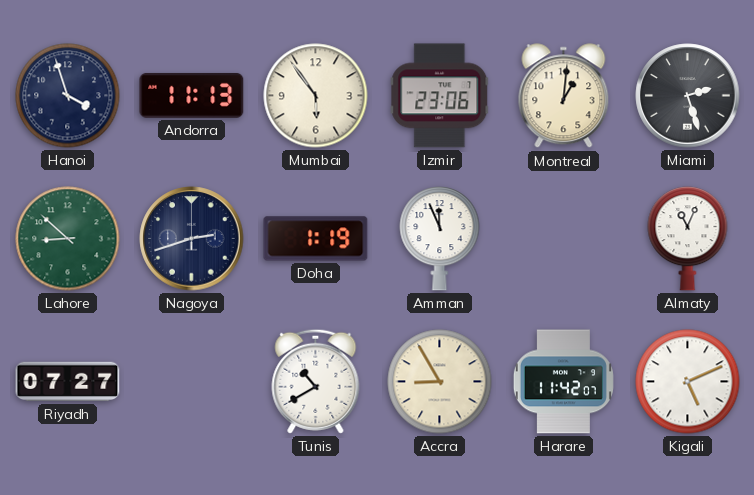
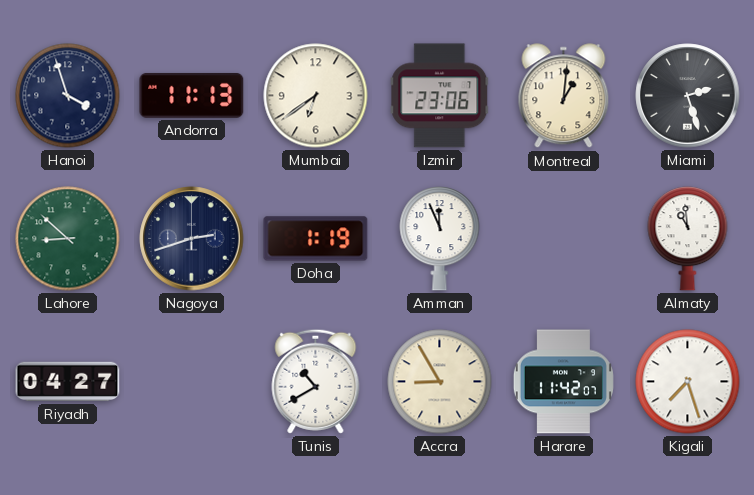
Mumbai: 5:54 -> 6:39 (316, 96)
Almaty: 11:04 -> 10:59 (688, 239)
Riyadh: 07:27 -> 04:27 (68, 382)
Kigali: 5:11 -> 7:27 (688, 382)
